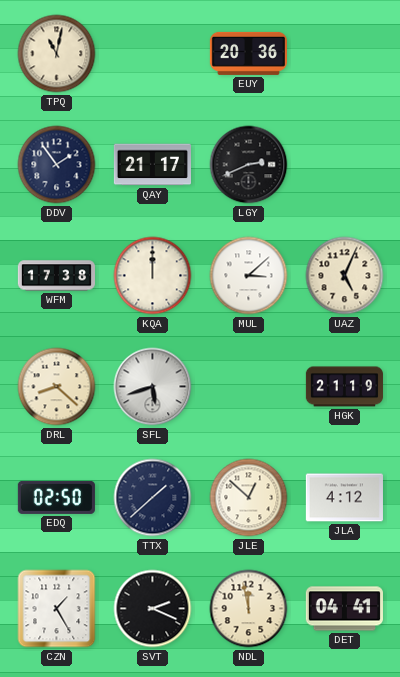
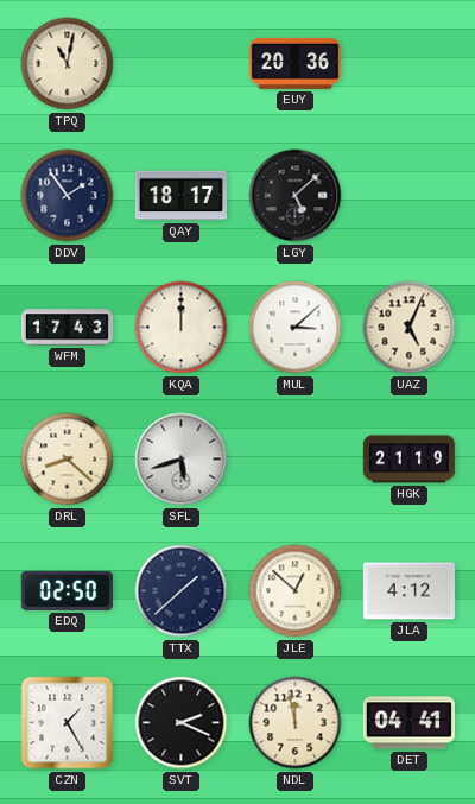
QAY: 21:17 -> 18:17 (180, 196)
LGY: 2:41 -> 5:08 (296, 196)
WFM: 17:38 -> 17:43 (66, 328)
